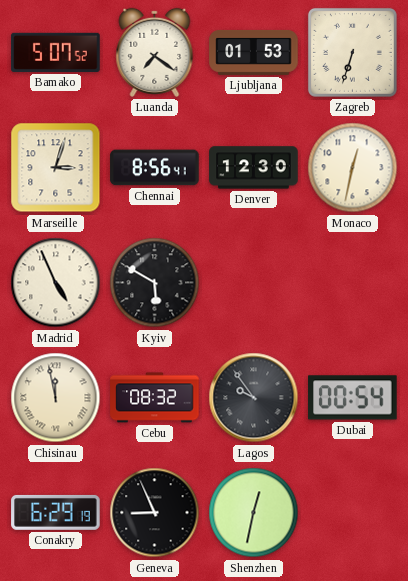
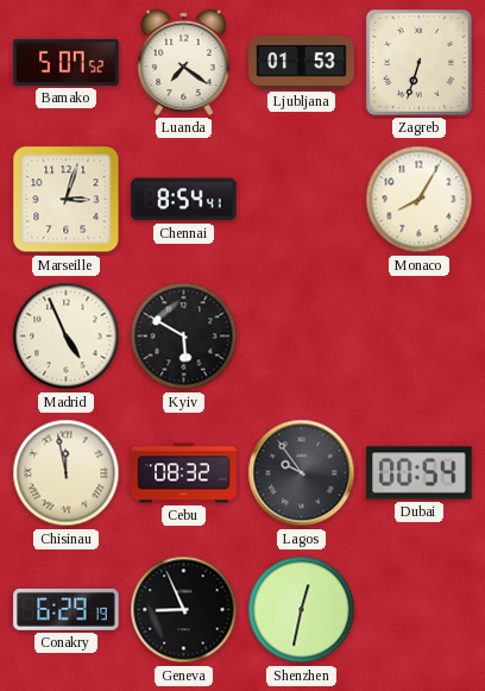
Chennai: 8:56 -> 8:54 (184, 200)
Denver: 12:30 -> none (254, 168)
Monaco: 12:32 -> 8:05 (420, 200)
